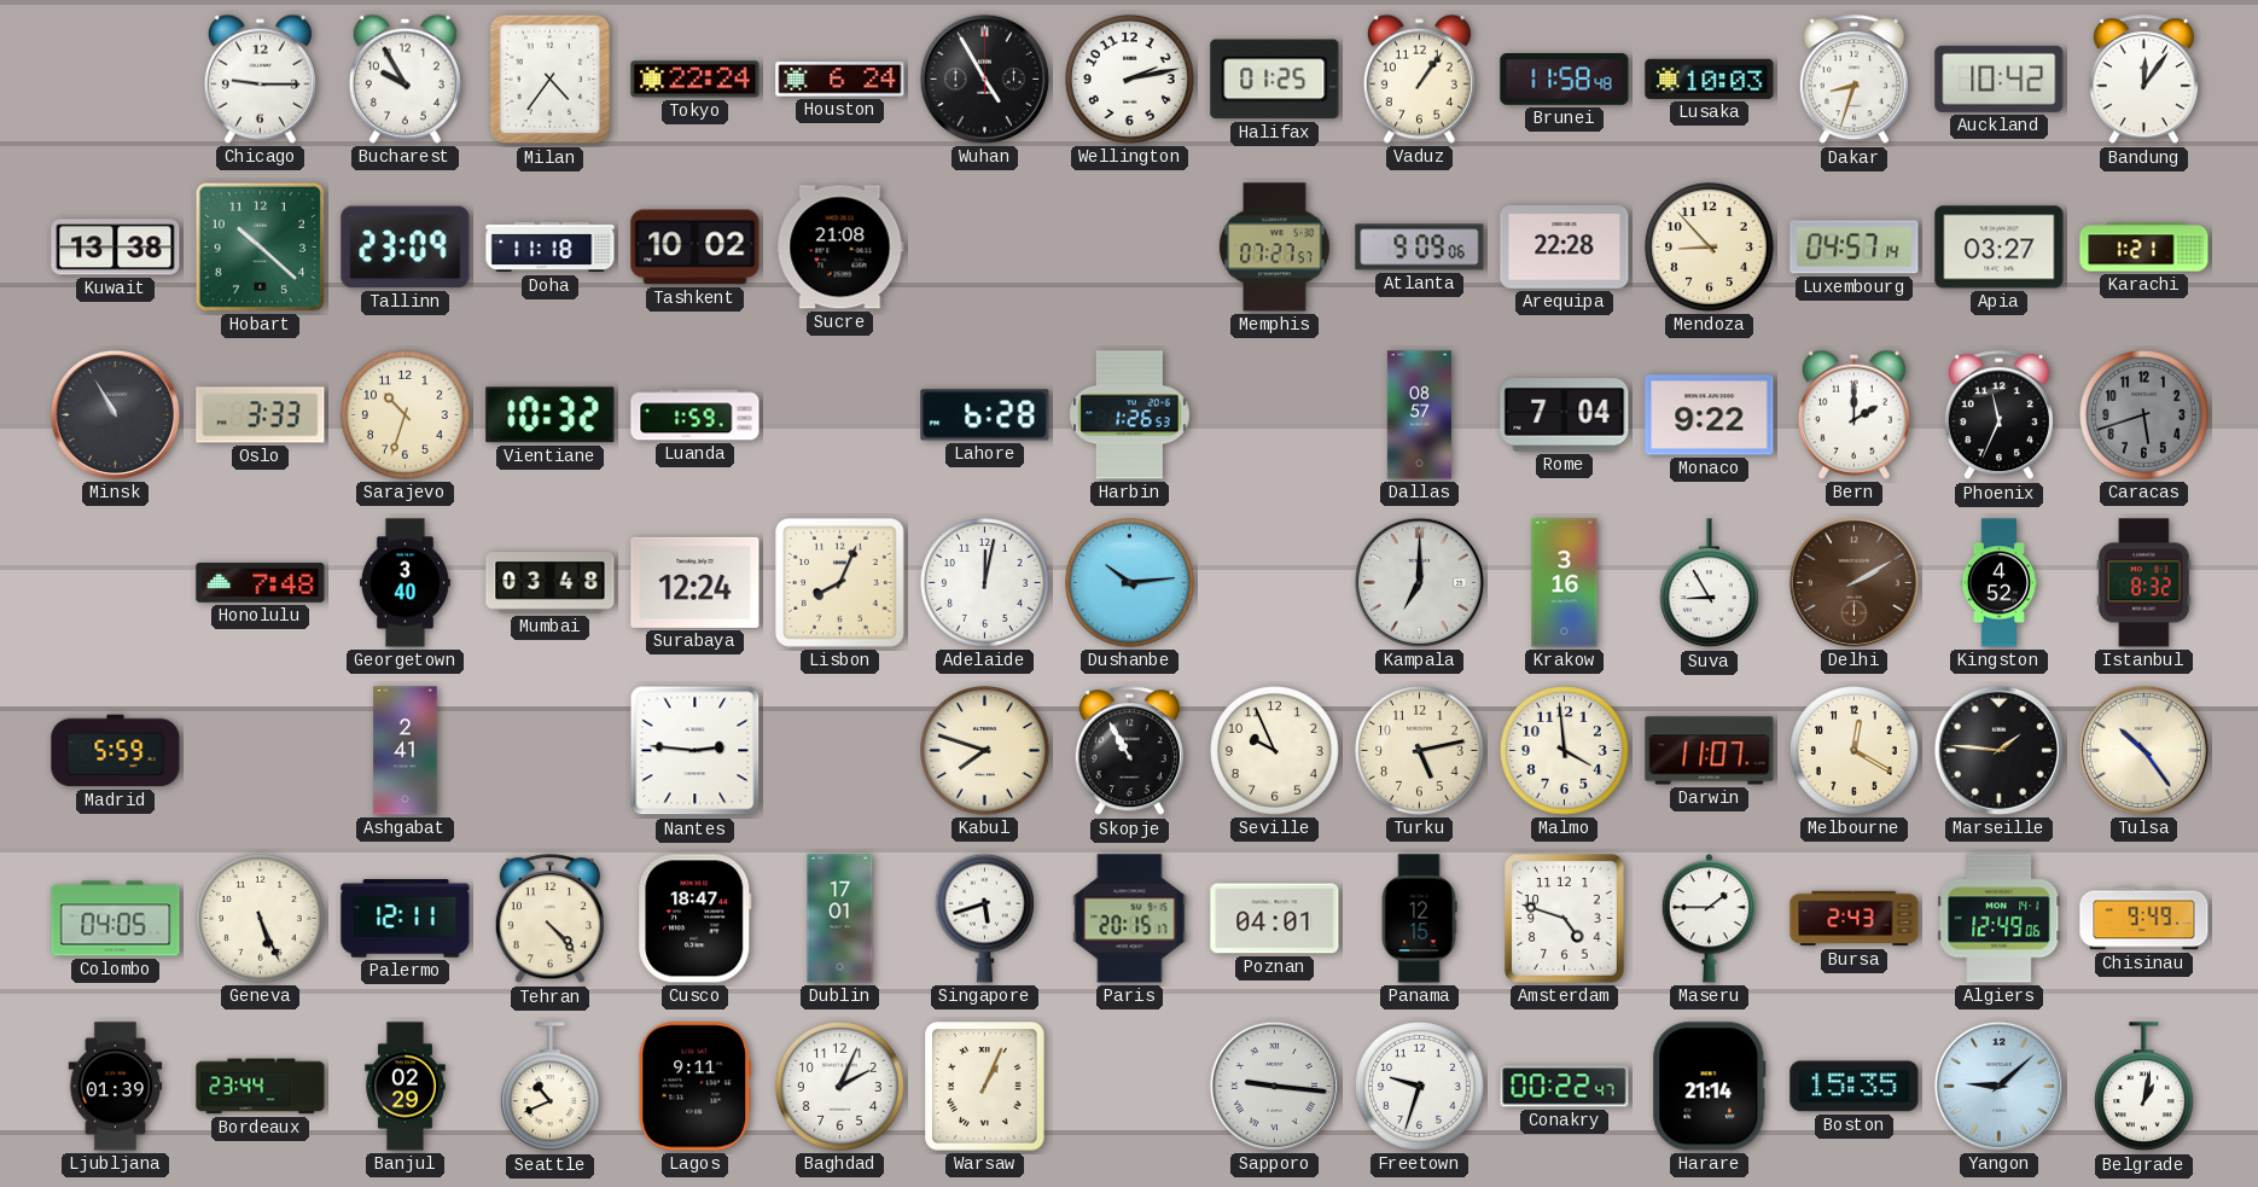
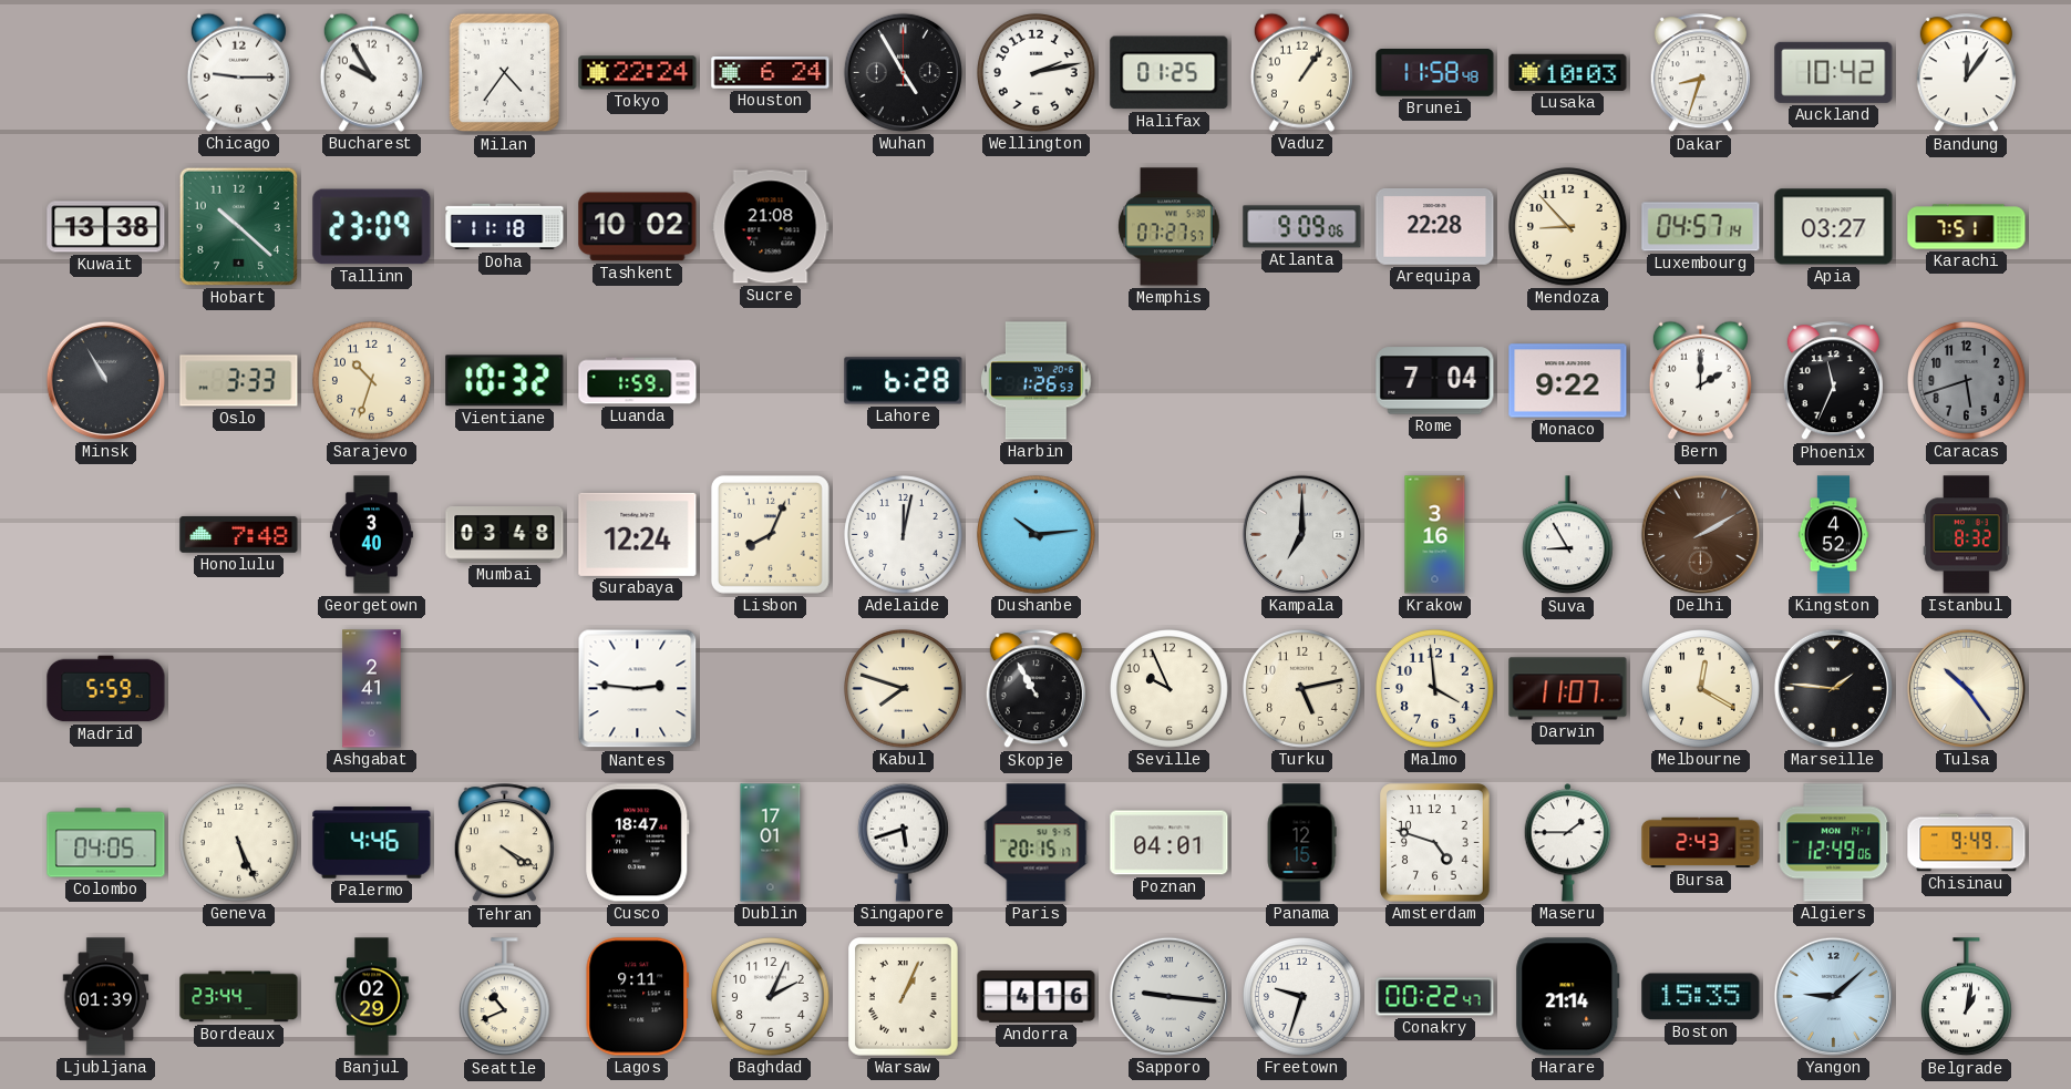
Karachi: 1:21 -> 7:51 (1967, 227)
Dallas: 08:57 -> none (1419, 415)
Palermo: 12:11 -> 4:46 (372, 843)
Tehran: 4:23 -> 4:20 (504, 843)
Andorra: none -> 4:16 (1037, 997)
